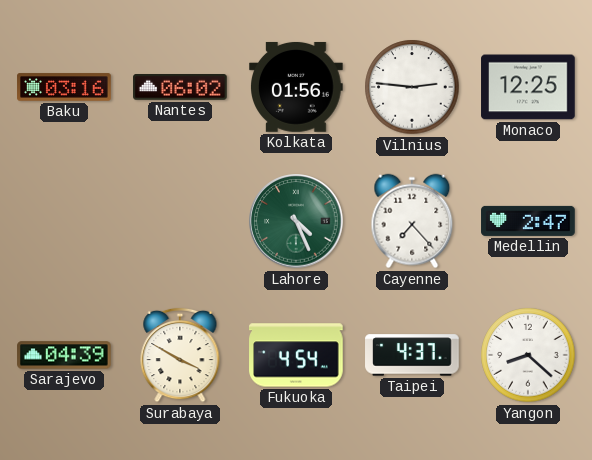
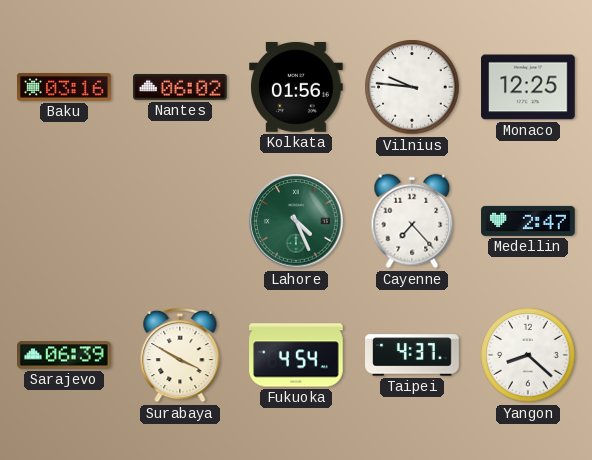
Vilnius: 2:46 -> 9:46 (412, 87)
Sarajevo: 04:39 -> 06:39 (64, 355)
